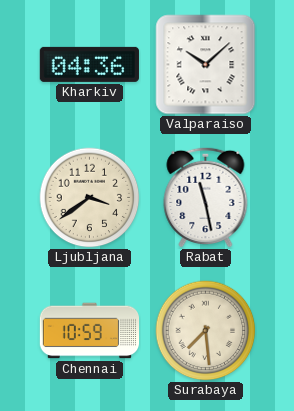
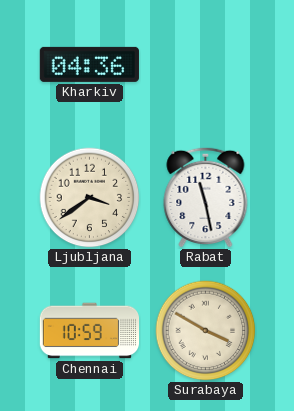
Valparaiso: 10:08 -> none (206, 65)
Surabaya: 7:29 -> 3:50 (206, 331)
